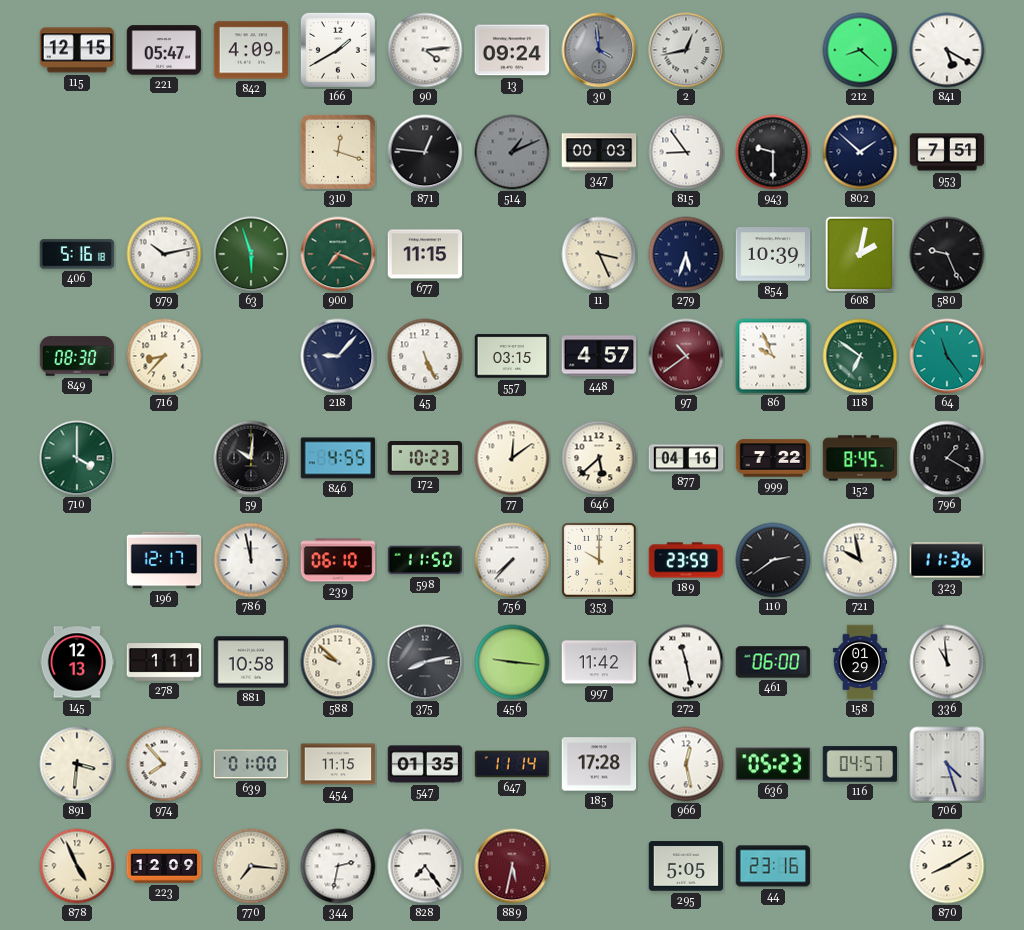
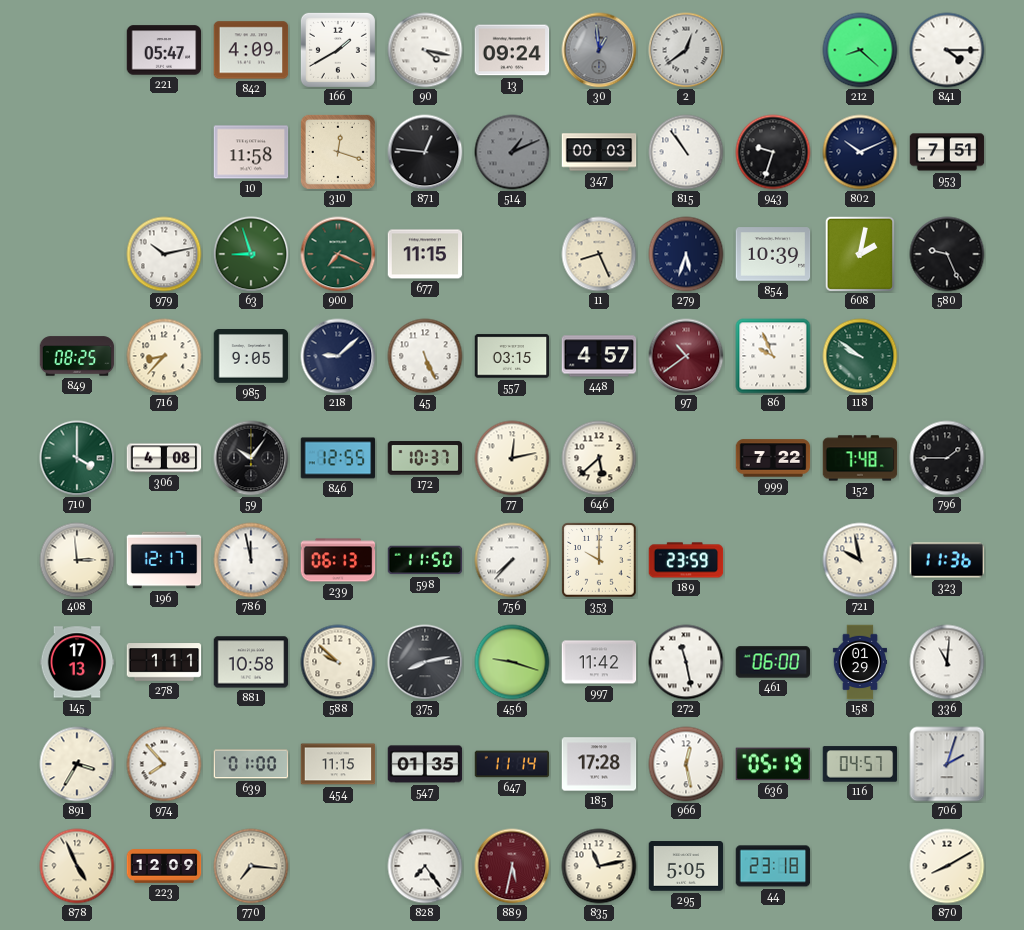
115: 12:15 -> none (77, 50)
90: 4:14 -> 4:17 (425, 50)
30: 3:59 -> 12:59 (599, 50)
2: 12:43 -> 12:39 (686, 50)
841: 5:20 -> 4:15 (947, 50)
10: none -> 11:58 (251, 152)
815: 8:54 -> 10:54 (686, 152)
943: 9:30 -> 9:33 (773, 152)
802: 1:52 -> 10:11 (860, 152)
406: 5:16 -> none (77, 254)
63: 5:57 -> 8:57 (251, 254)
11: 3:26 -> 8:26 (599, 254)
849: 08:30 -> 08:25 (77, 356)
985: none -> 9:05 (251, 357)
218: 9:07 -> 9:08 (338, 356)
118: 6:51 -> 9:51 (860, 356)
64: 11:24 -> none (947, 356)
306: none -> 4:08 (164, 458)
59: 10:01 -> 10:06 (251, 458)
846: 4:55 -> 12:55 (338, 458)
172: 10:23 -> 10:37 (425, 458)
77: 12:09 -> 12:13 (512, 458)
877: 04:16 -> none (686, 458)
152: 8:45 -> 7:48 (860, 458)
796: 1:20 -> 1:45 (947, 458)
408: none -> 2:59 (77, 560)
239: 06:10 -> 06:13 (338, 560)
110: 2:39 -> none (773, 560)
145: 12:13 -> 17:13 (77, 662)
456: 9:16 -> 9:18 (512, 662)
336: 10:59 -> 11:01 (947, 662)
891: 3:31 -> 3:35 (77, 764)
636: 05:23 -> 05:19 (773, 764)
706: 4:27 -> 2:03 (947, 764)
344: 2:32 -> none (338, 866)
835: none -> 11:13 (599, 866)
44: 23:16 -> 23:18 (773, 866)
